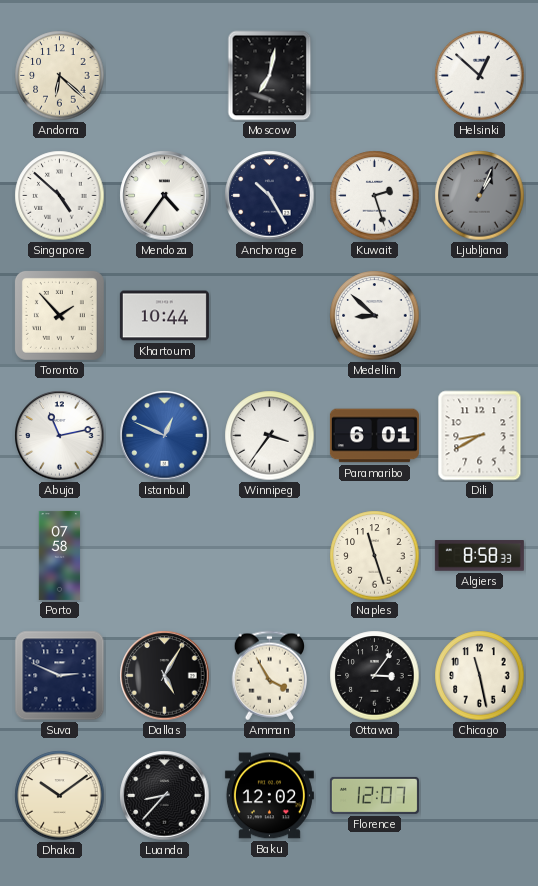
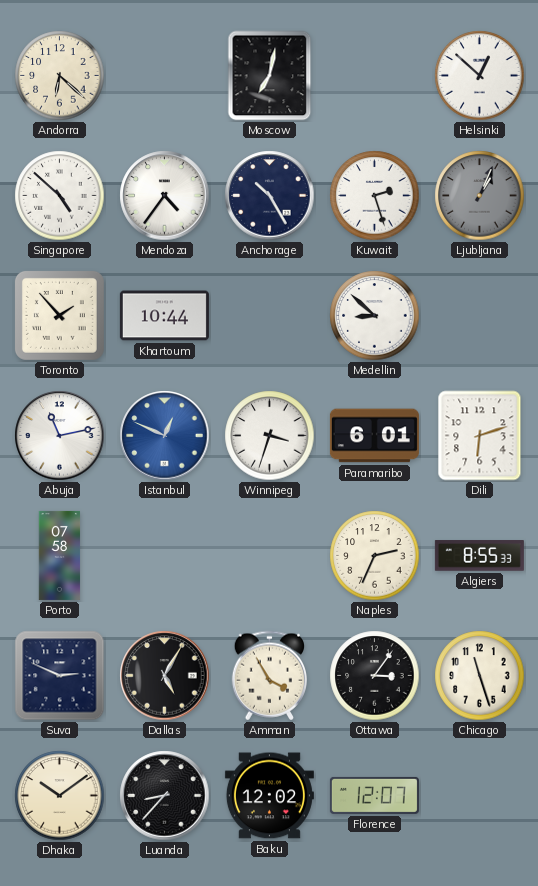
Winnipeg: 3:36 -> 3:33 (270, 436)
Dili: 8:40 -> 6:12 (480, 436)
Naples: 11:27 -> 2:34 (375, 556)
Algiers: 8:58 -> 8:55 (479, 556)
Chicago: 11:28 -> 11:27 (480, 676)
